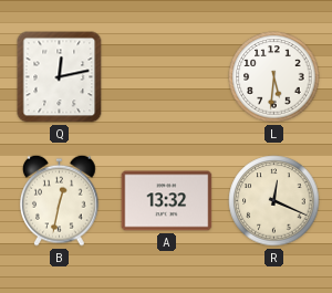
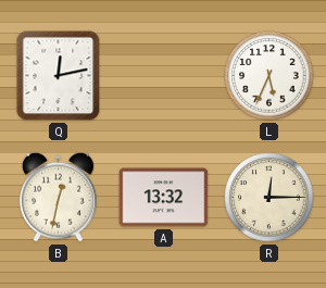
L: 5:31 -> 5:34 (269, 76)
R: 12:19 -> 12:15 (269, 198)
